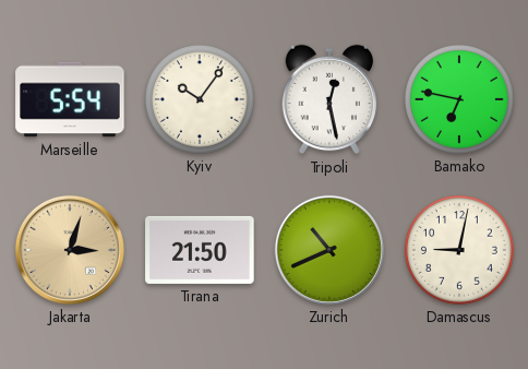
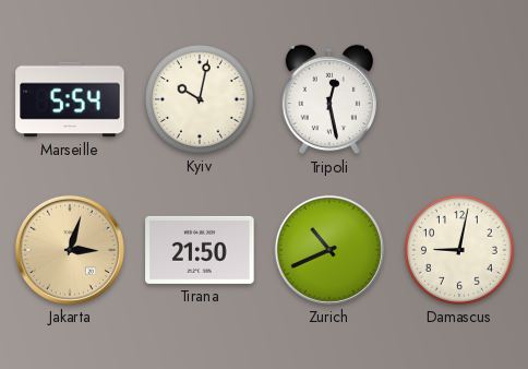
Kyiv: 10:06 -> 10:02 (200, 99)
Bamako: 6:47 -> none (459, 99)
